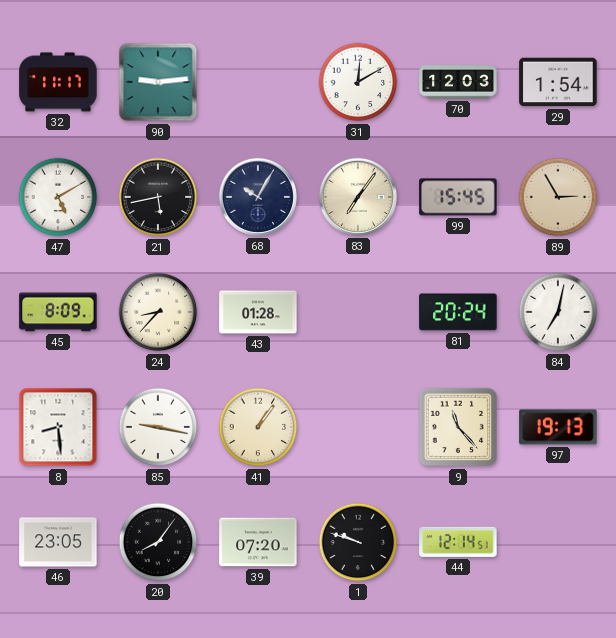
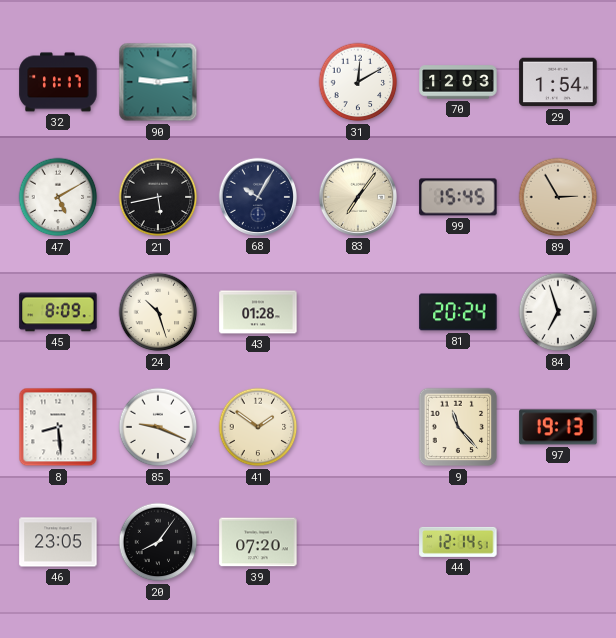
24: 8:37 -> 10:27 (158, 312)
84: 7:02 -> 6:57 (558, 312)
85: 9:17 -> 9:19 (158, 427)
41: 1:06 -> 1:51 (258, 427)
1: 9:48 -> none (358, 542)
